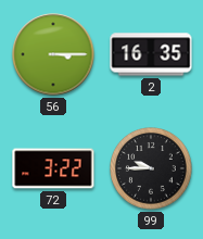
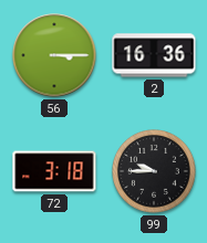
2: 16:35 -> 16:36 (154, 55)
72: 3:22 -> 3:18 (54, 171)
